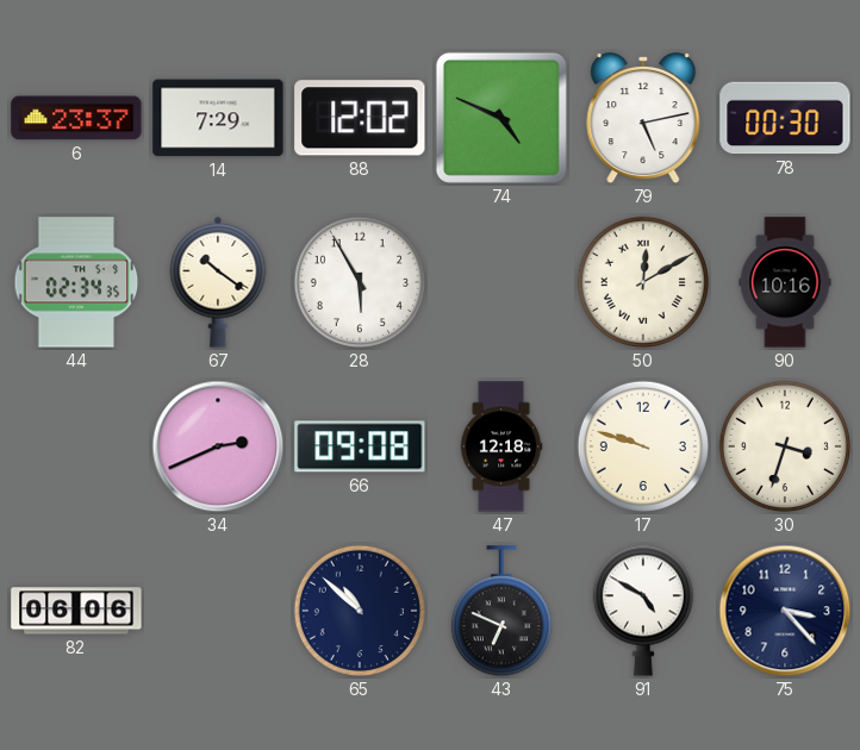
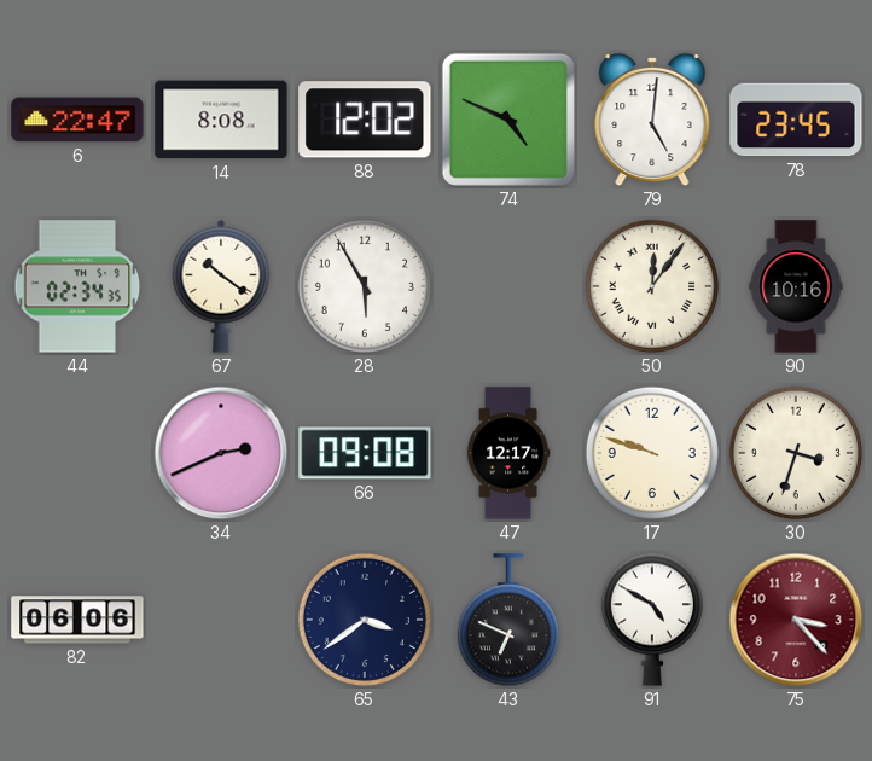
6: 23:37 -> 22:47 (77, 120)
14: 7:29 -> 8:08 (221, 120)
79: 5:13 -> 5:01 (652, 120)
78: 00:30 -> 23:45 (796, 120)
50: 12:10 -> 12:06 (652, 286)
47: 12:18 -> 12:17 (508, 453)
65: 10:52 -> 3:39 (365, 620)
75 dial: navy -> burgundy (796, 620)
